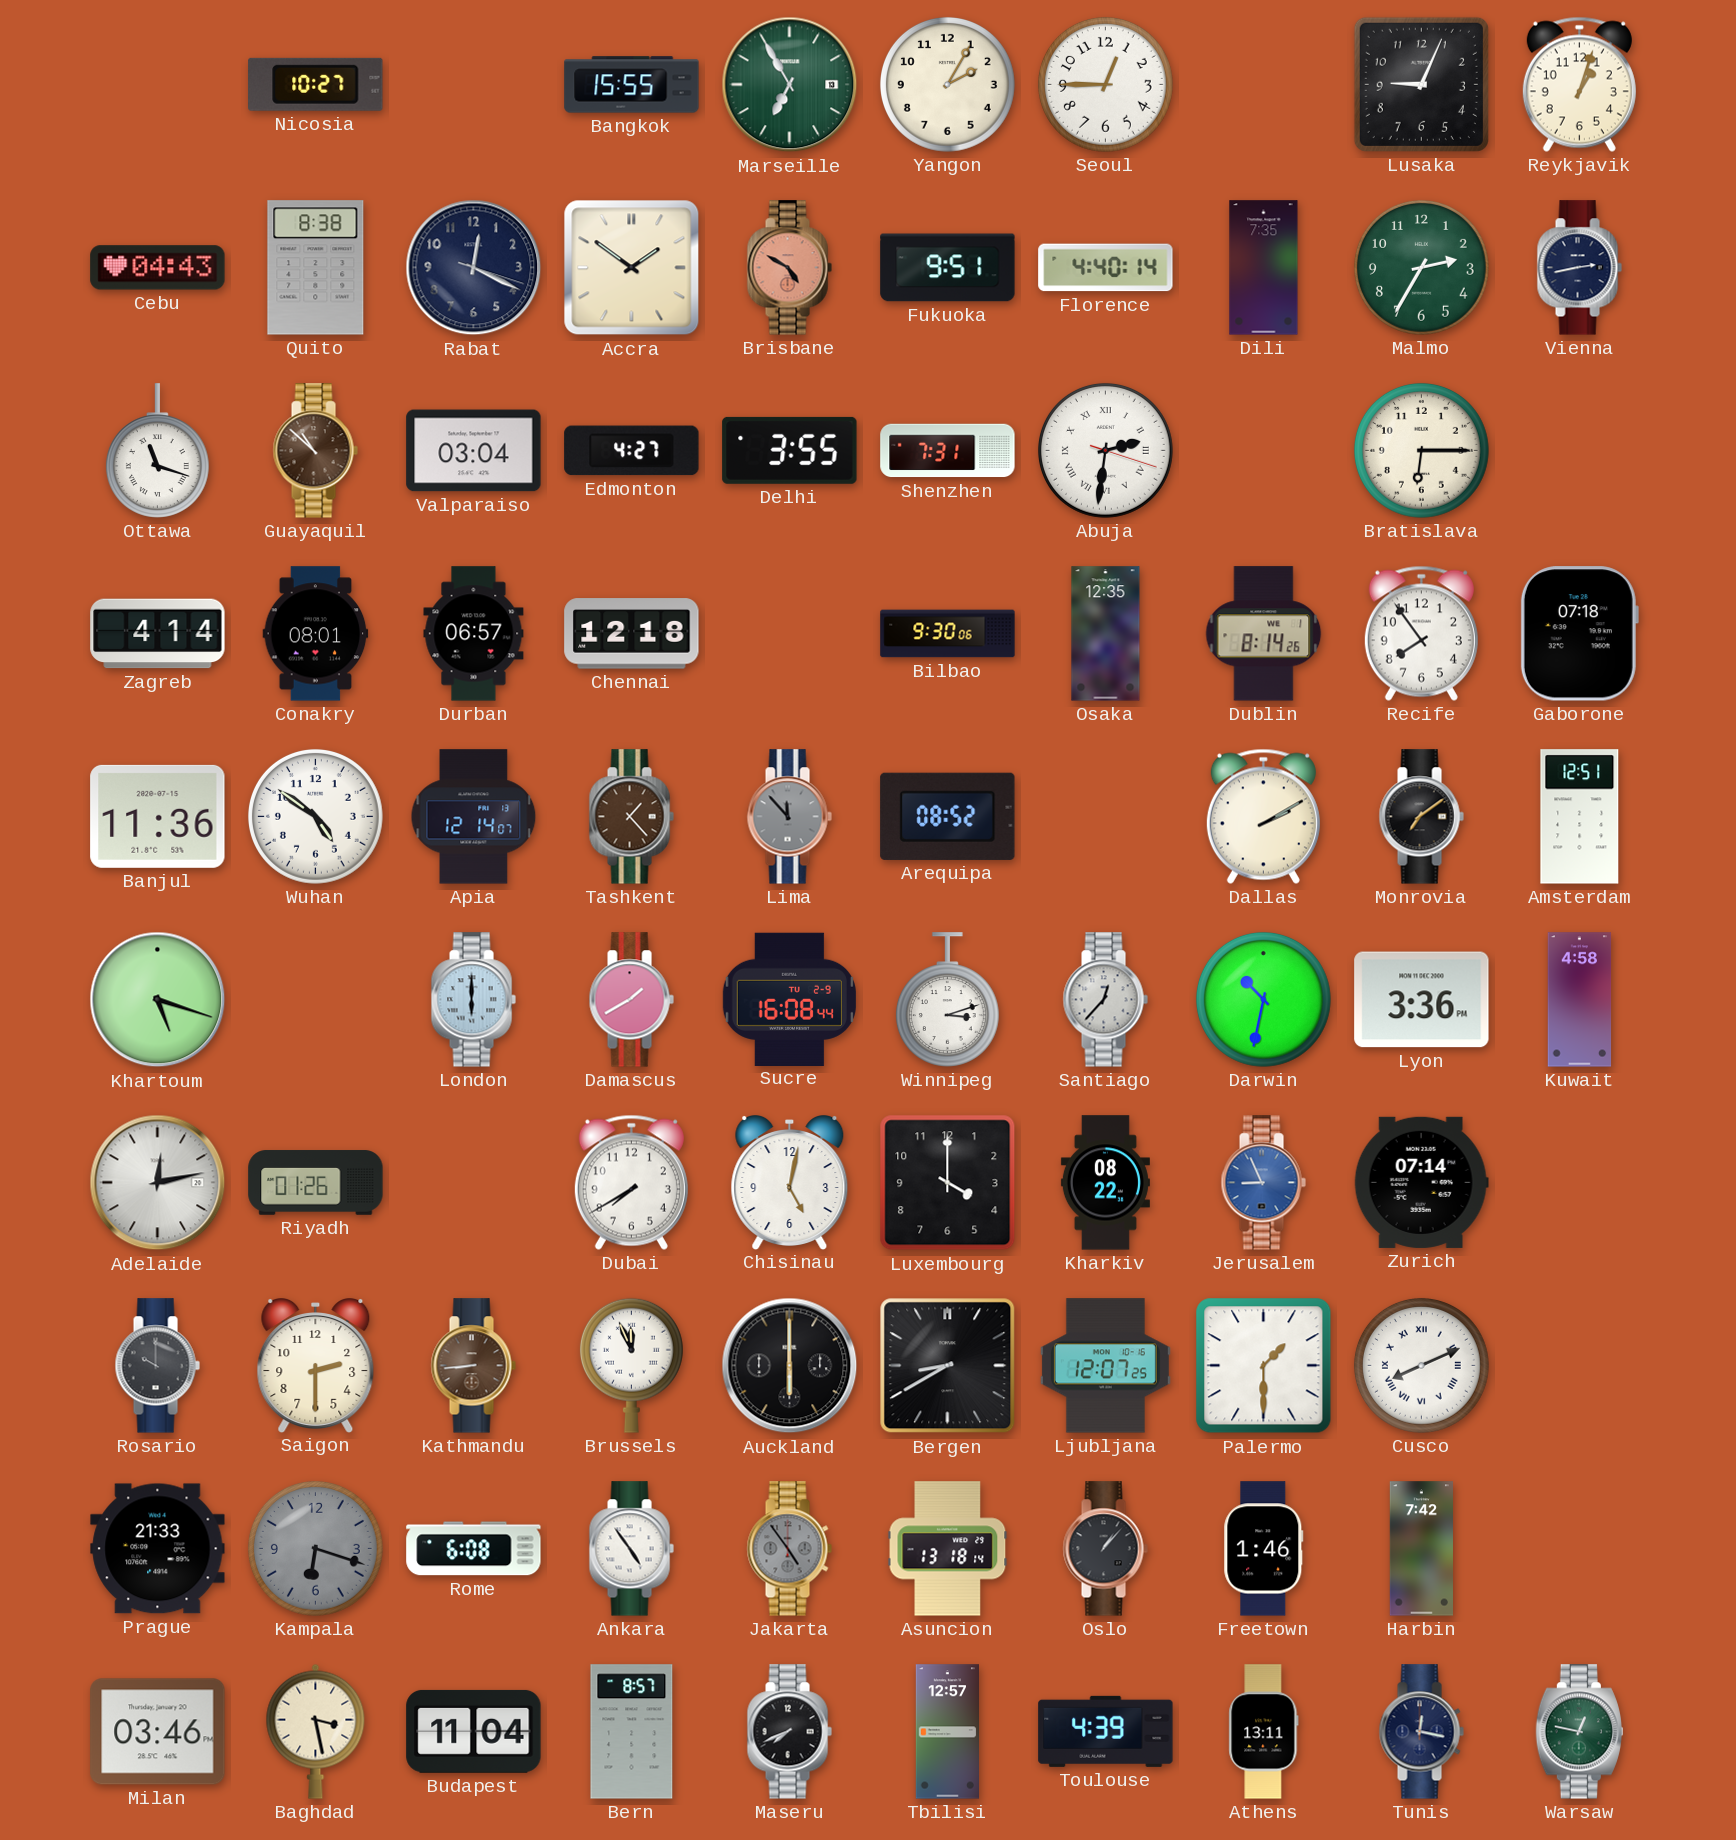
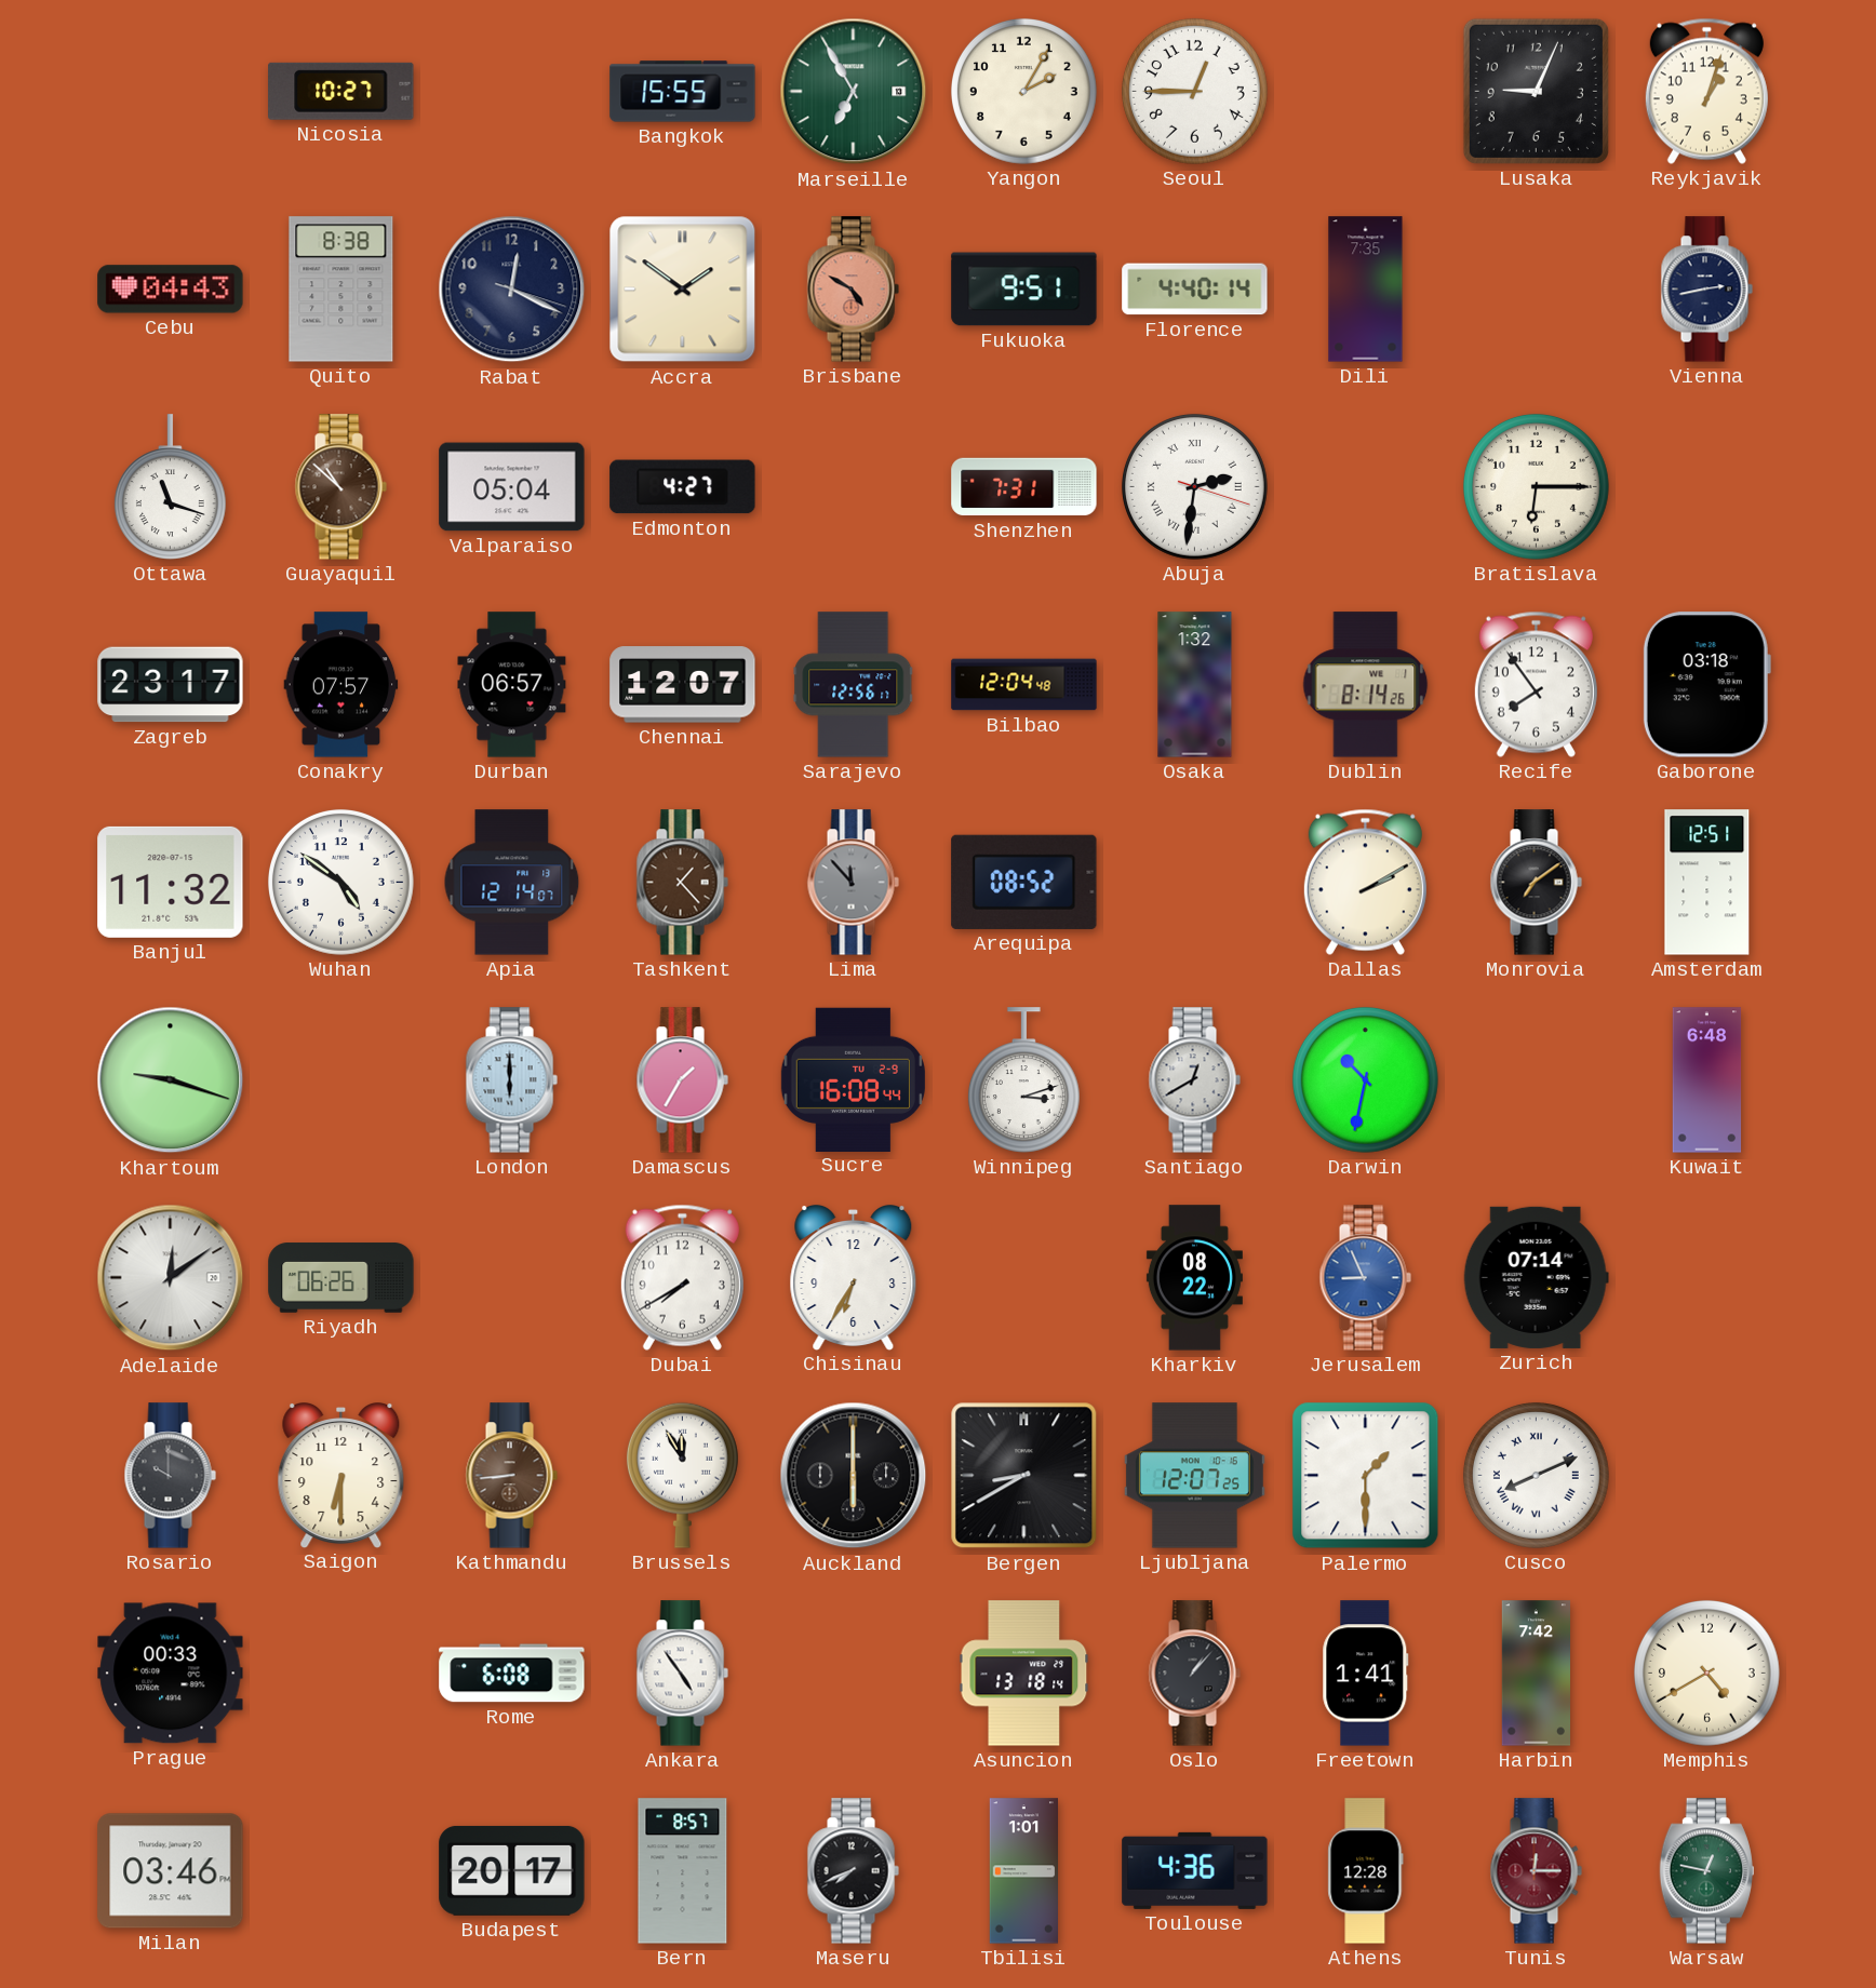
Malmo: 2:35 -> none (1421, 267)
Valparaiso: 03:04 -> 05:04 (512, 487)
Delhi: 3:55 -> none (790, 450)
Zagreb: 4:14 -> 23:17 (171, 685)
Conakry: 08:01 -> 07:57 (341, 685)
Chennai: 12:18 -> 12:07 (683, 685)
Sarajevo: none -> 12:56 (854, 685)
Bilbao: 9:30 -> 12:04 (1024, 685)
Osaka: 12:35 -> 1:32 (1195, 685)
Gaborone: 07:18 -> 03:18 (1706, 685)
Banjul: 11:36 -> 11:32 (171, 882)
Khartoum: 5:18 -> 9:18 (171, 1080)
Damascus: 1:40 -> 1:35 (682, 1080)
Santiago: 12:37 -> 12:40 (1194, 1080)
Lyon: 3:36 -> none (1422, 1000)
Kuwait: 4:58 -> 6:48 (1707, 1080)
Adelaide: 12:13 -> 12:09 (171, 1278)
Riyadh: 01:26 -> 06:26 (341, 1278)
Chisinau: 5:02 -> 6:35 (854, 1278)
Luxembourg: 4:00 -> none (948, 1183)
Saigon: 2:30 -> 6:30 (341, 1476)
Brussels: 11:56 -> 11:55 (682, 1475)
Prague: 21:33 -> 00:33 (171, 1674)
Kampala: 6:18 -> none (315, 1548)
Jakarta: 4:54 -> none (789, 1549)
Freetown: 1:46 -> 1:41 (1366, 1674)
Memphis: none -> 4:40 (1706, 1673)
Baghdad: 3:28 -> none (316, 1731)
Budapest: 11:04 -> 20:17 (512, 1870)
Tbilisi: 12:57 -> 1:01 (1023, 1871)
Toulouse: 4:39 -> 4:36 (1195, 1870)
Athens: 13:11 -> 12:28 (1366, 1871)
Tunis: 12:17 -> 12:15 (1536, 1871)
Tunis dial: navy -> burgundy (1536, 1871)
